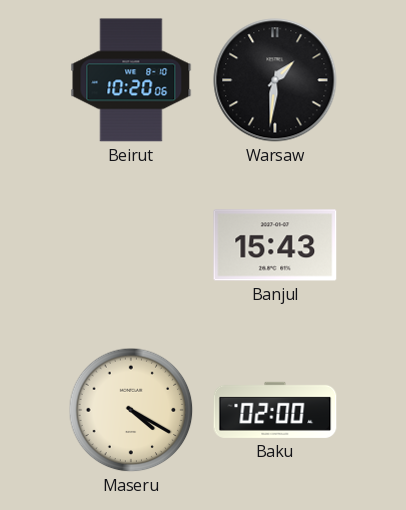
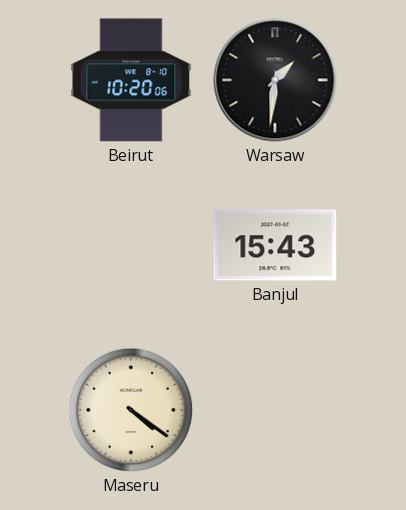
Maseru: 4:20 -> 4:21 (131, 410)
Baku: 02:00 -> none (275, 410)
